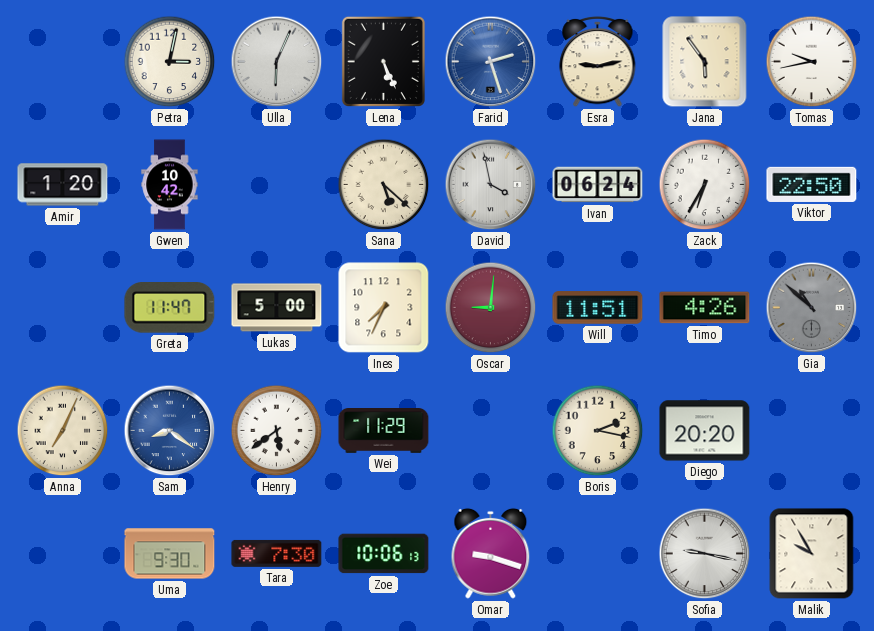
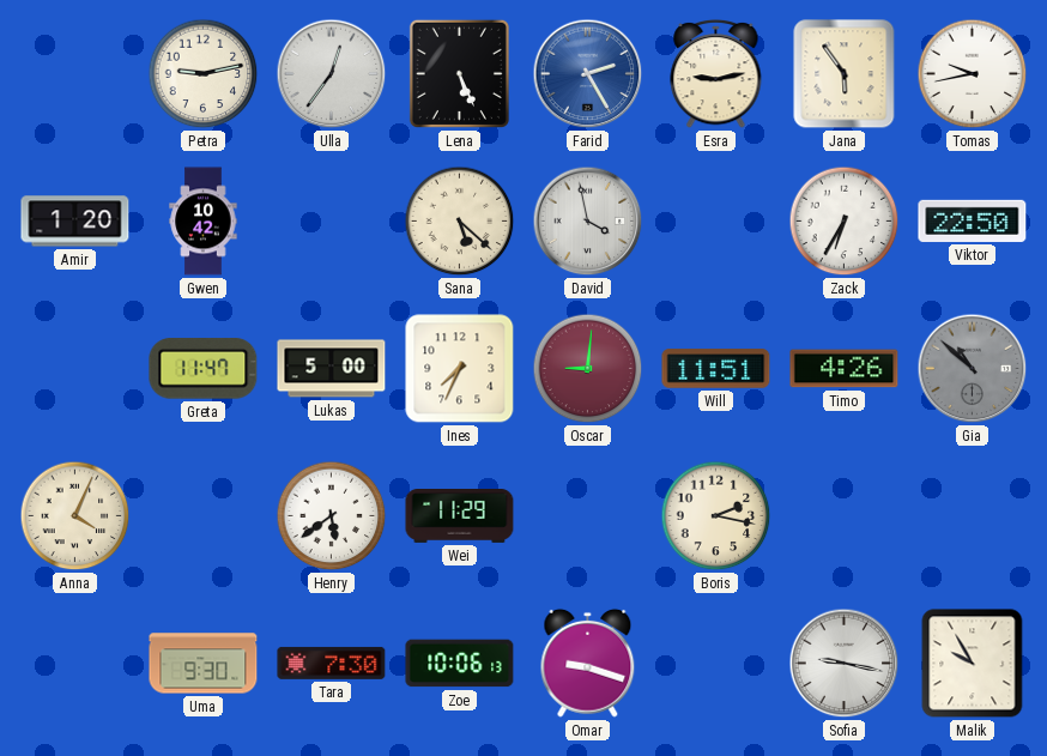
Petra: 3:02 -> 9:13 (204, 74)
Ulla: 6:04 -> 12:36 (332, 74)
Farid: 2:27 -> 2:25 (588, 74)
Ivan: 06:24 -> none (598, 185)
Anna: 7:04 -> 4:04 (75, 516)
Sam: 8:21 -> none (170, 431)
Diego: 20:20 -> none (705, 431)
